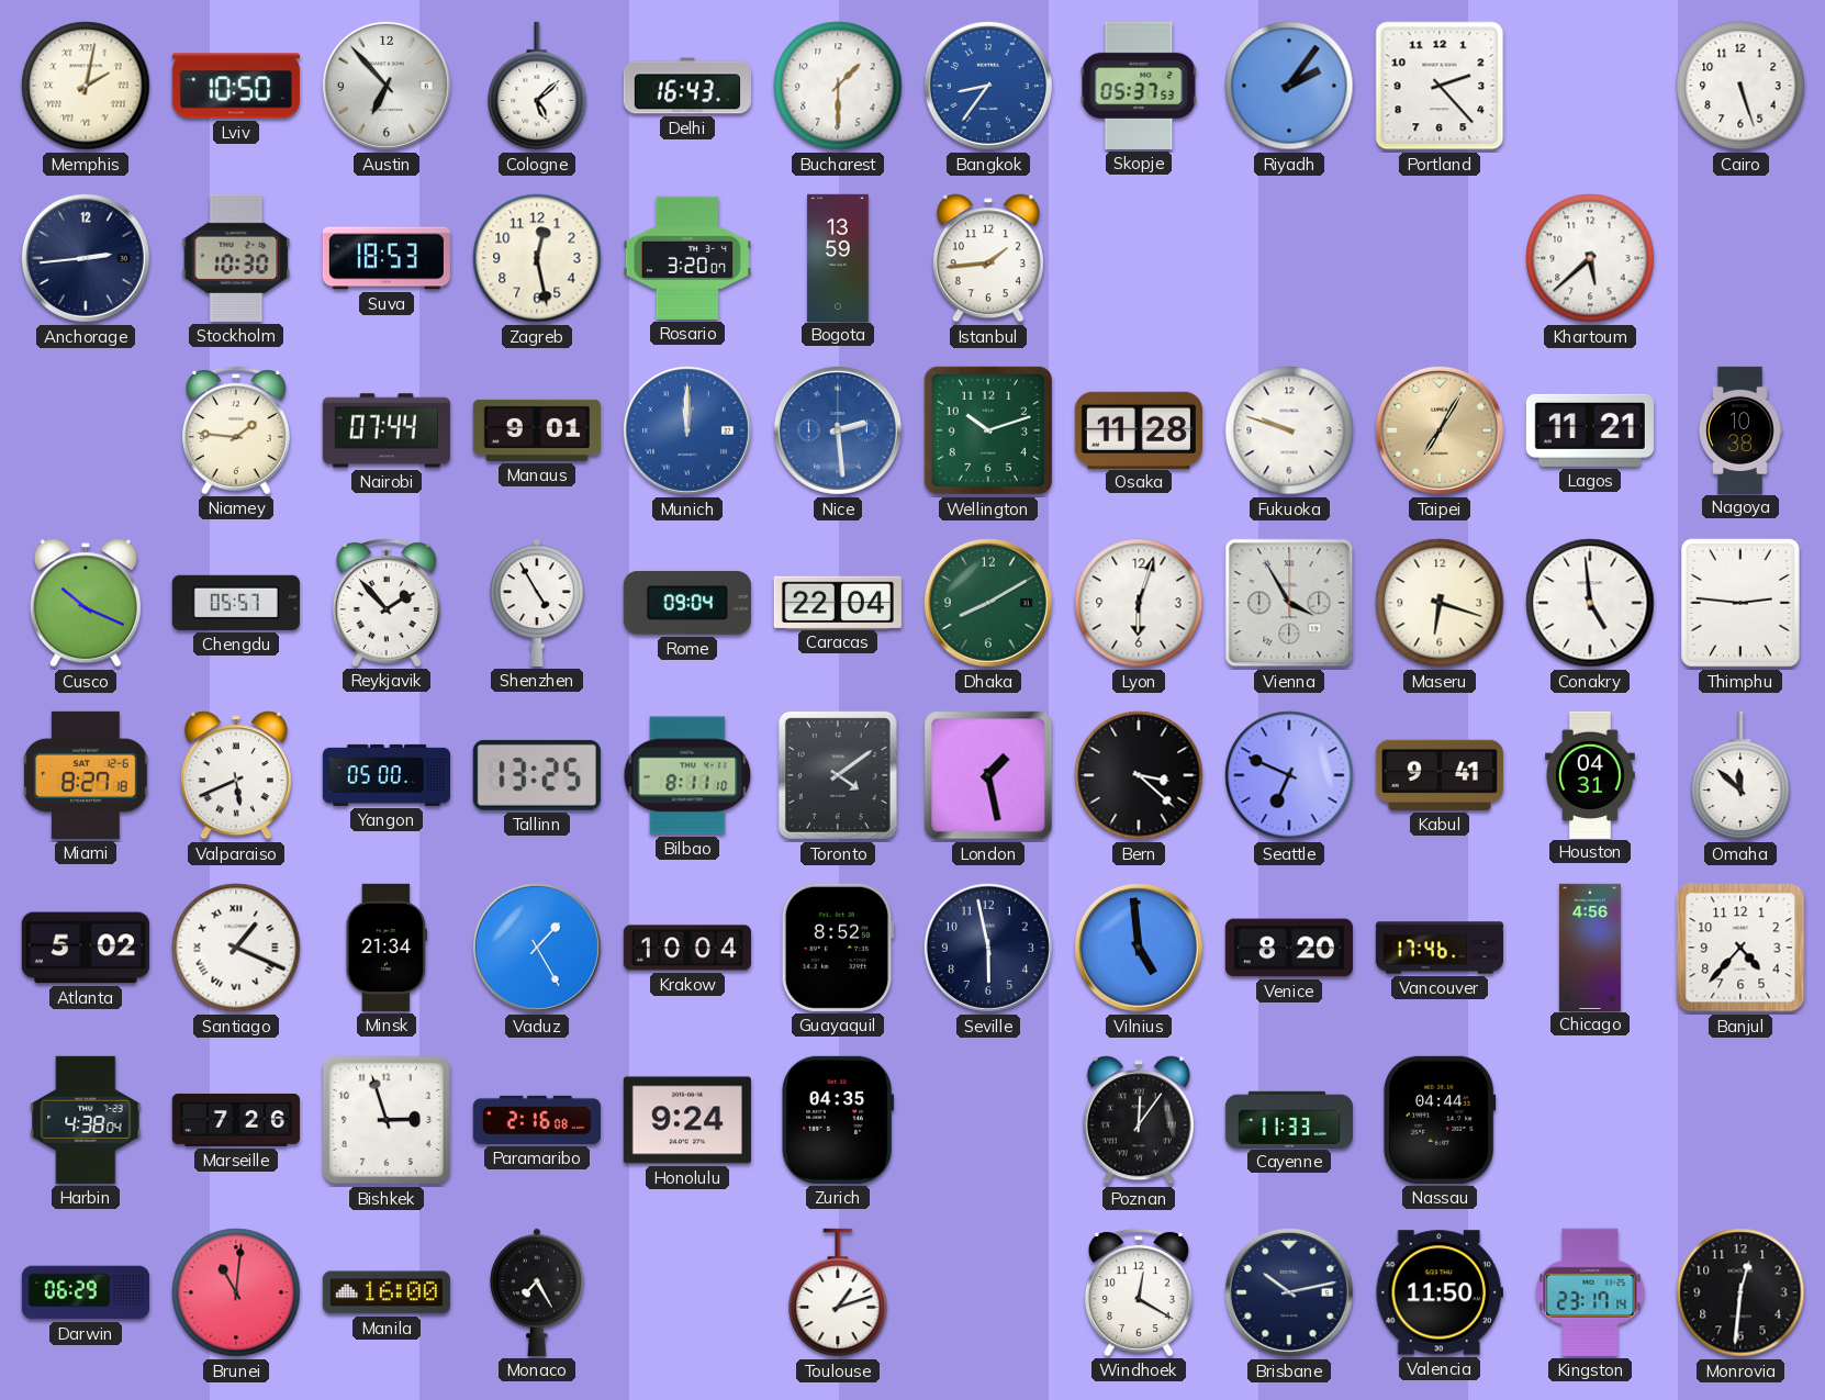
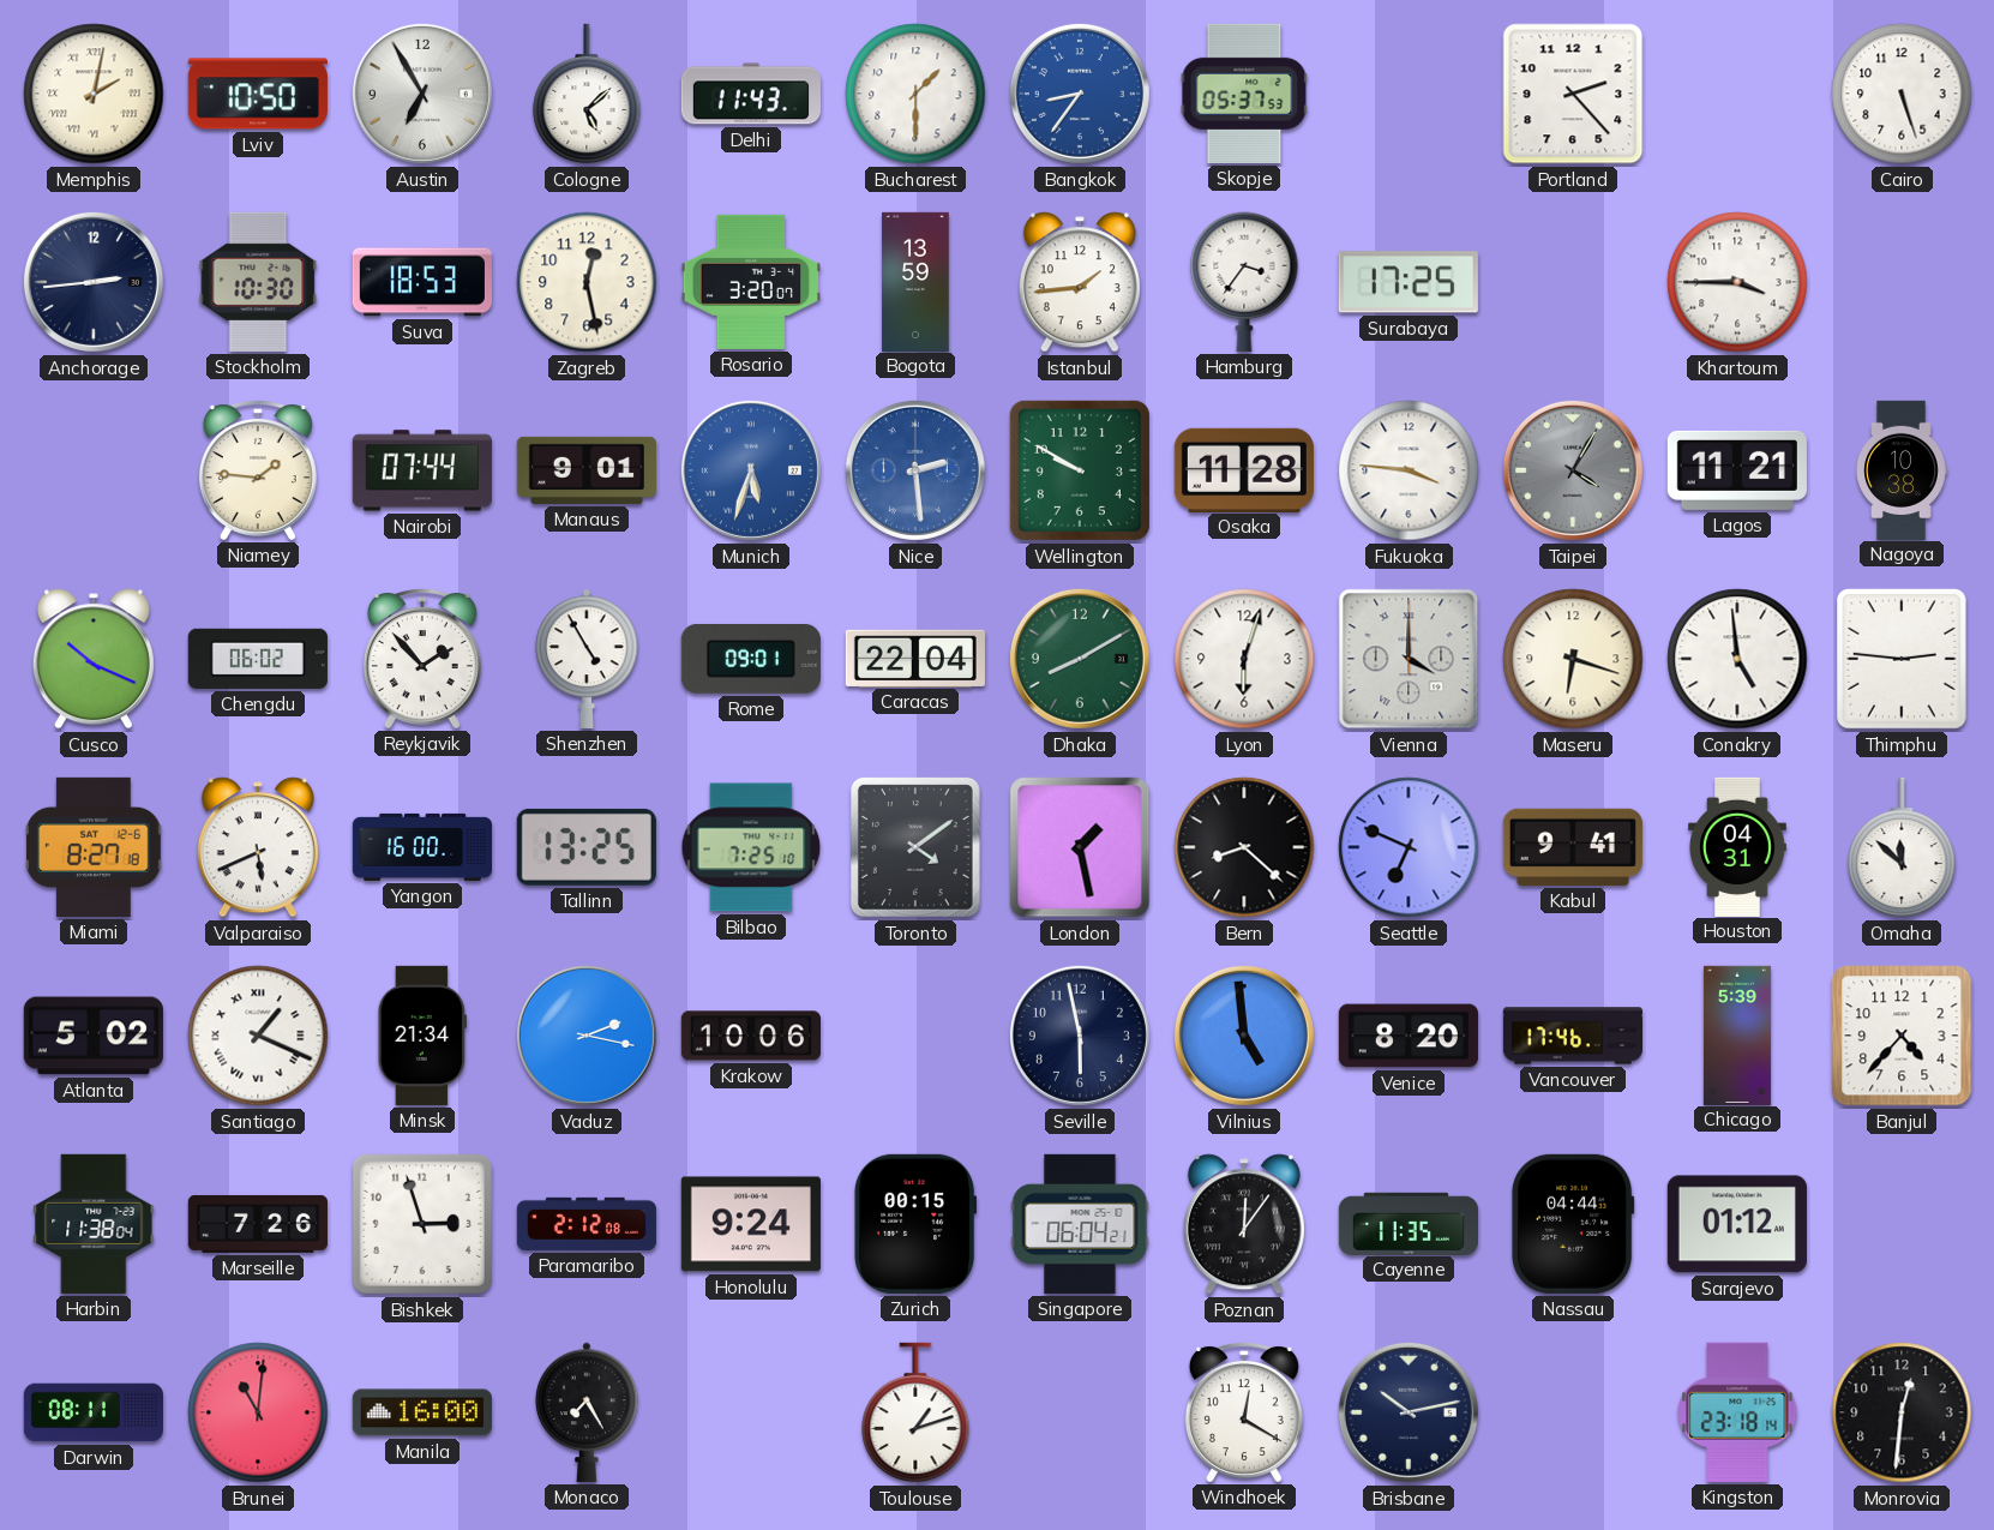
Austin: 6:53 -> 6:55 (422, 94)
Delhi: 16:43 -> 11:43 (751, 94)
Riyadh: 2:06 -> none (1289, 86)
Hamburg: none -> 3:36 (1244, 282)
Surabaya: none -> 17:25 (1409, 282)
Khartoum: 5:38 -> 3:45 (1737, 282)
Munich: 12:00 -> 5:33 (751, 470)
Wellington: 10:12 -> 9:50 (1080, 470)
Fukuoka: 9:48 -> 3:46 (1409, 470)
Taipei: 7:05 -> 4:05 (1573, 470)
Taipei dial: champagne -> grey (1573, 470)
Chengdu: 05:57 -> 06:02 (258, 659)
Rome: 09:04 -> 09:01 (751, 659)
Vienna: 3:55 -> 4:00 (1409, 659)
Yangon: 05:00 -> 16:00 (421, 847)
Bilbao: 8:11 -> 7:25 (751, 847)
Bern: 3:22 -> 8:22 (1244, 847)
Vaduz: 1:25 -> 2:17 (587, 1036)
Krakow: 10:04 -> 10:06 (751, 1036)
Guayaquil: 8:52 -> none (838, 948)
Chicago: 4:56 -> 5:39 (1737, 1034)
Harbin: 4:38 -> 11:38 (94, 1224)
Paramaribo: 2:16 -> 2:12 (587, 1224)
Zurich: 04:35 -> 00:15 (915, 1224)
Singapore: none -> 06:04 (1080, 1224)
Cayenne: 11:33 -> 11:35 (1409, 1223)
Sarajevo: none -> 01:12 (1737, 1224)
Darwin: 06:29 -> 08:11 (92, 1412)
Valencia: 11:50 -> none (1440, 1292)
Kingston: 23:17 -> 23:18 (1737, 1412)
